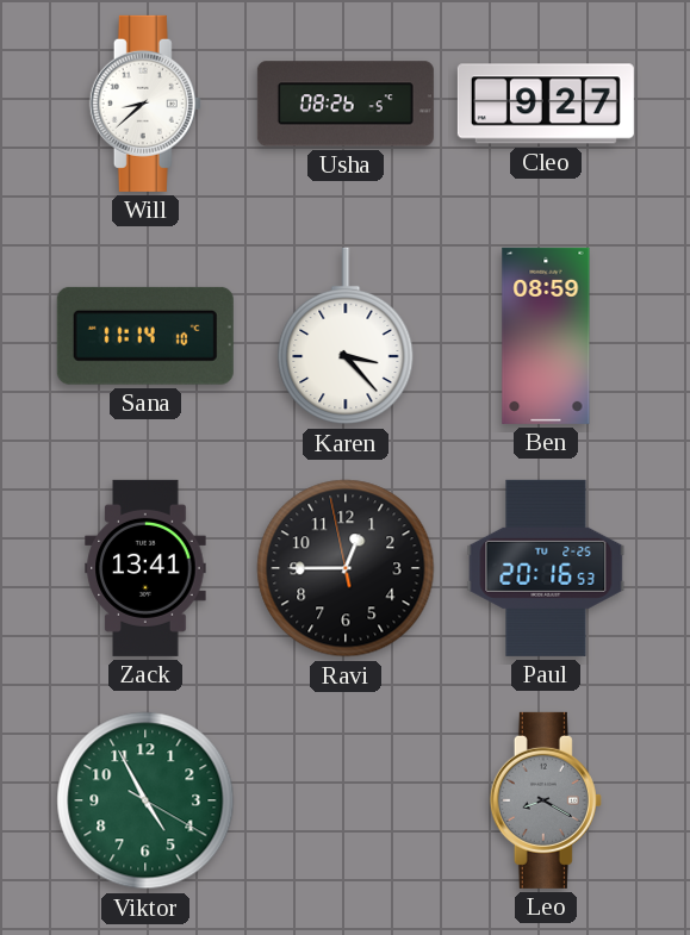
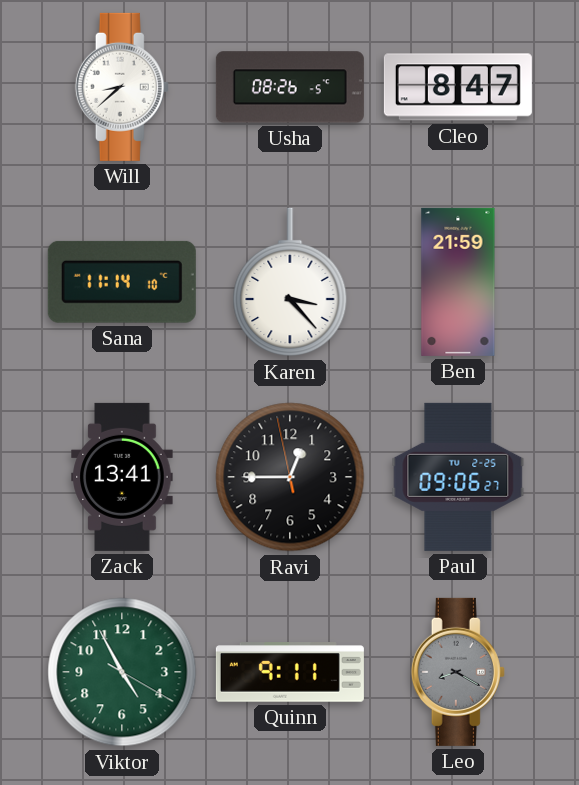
Cleo: 9:27 -> 8:47 (458, 87)
Ben: 08:59 -> 21:59 (458, 282)
Paul: 20:16 -> 09:06 (458, 477)
Quinn: none -> 9:11 (290, 672)
